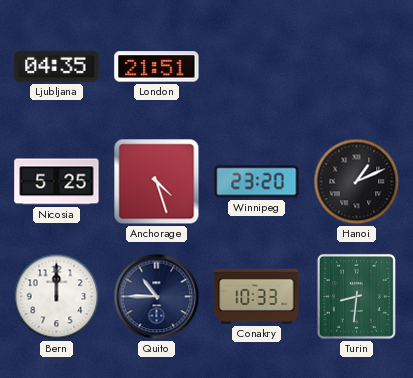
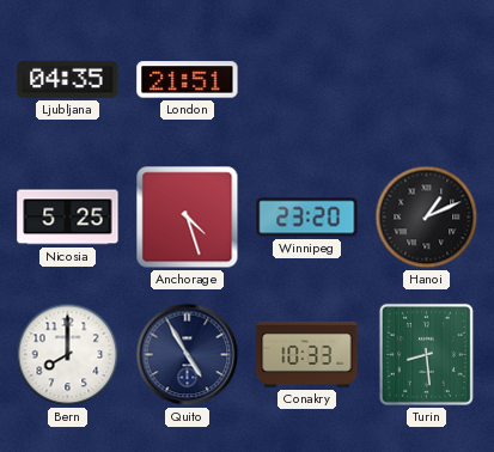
Bern: 12:00 -> 8:00 (68, 355)
Quito: 10:45 -> 4:55 (188, 355)
Turin: 8:31 -> 8:29 (426, 354)
